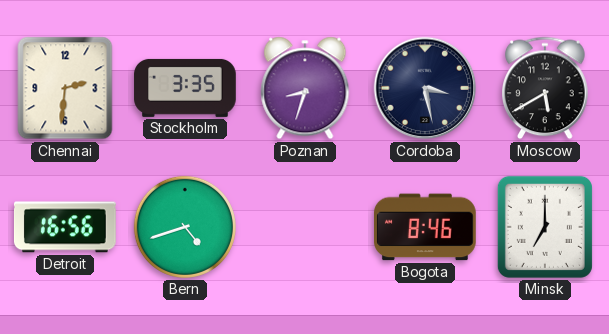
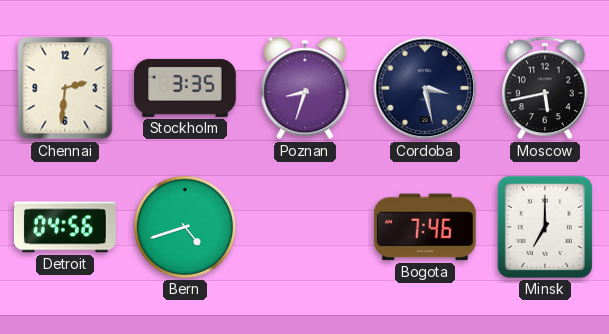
Moscow: 5:40 -> 5:43 (546, 88)
Detroit: 16:56 -> 04:56 (66, 227)
Bogota: 8:46 -> 7:46 (426, 227)
